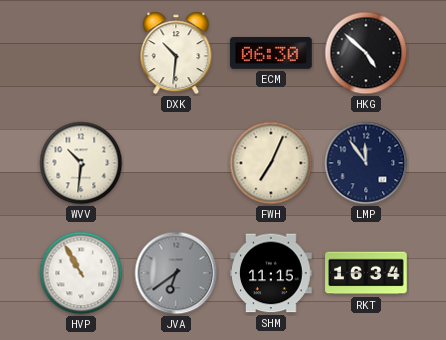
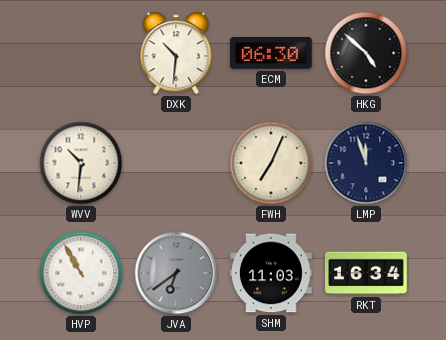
LMP: 11:54 -> 11:57 (366, 163)
SHM: 11:15 -> 11:03 (271, 273)
